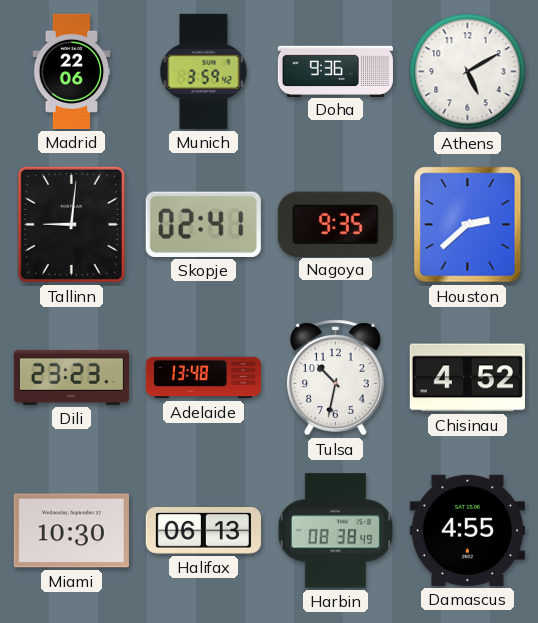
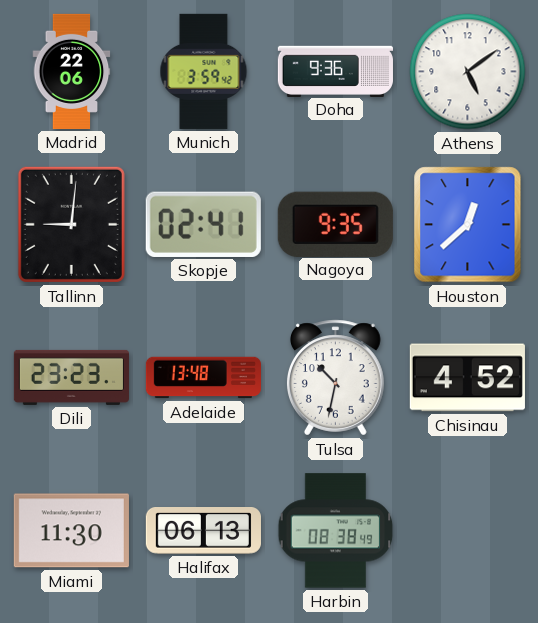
Athens: 5:10 -> 5:09 (468, 72)
Houston: 2:38 -> 12:38 (468, 225)
Miami: 10:30 -> 11:30 (71, 531)
Damascus: 4:55 -> none (467, 530)
